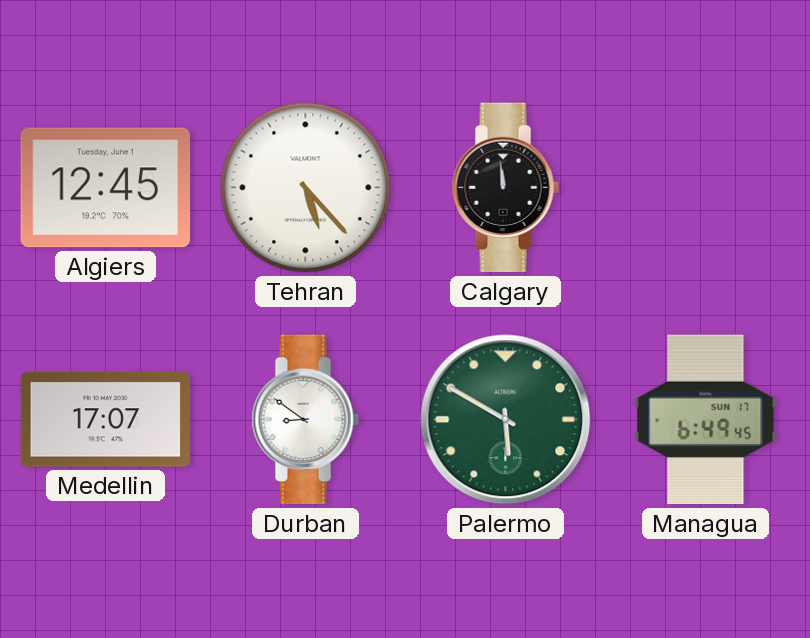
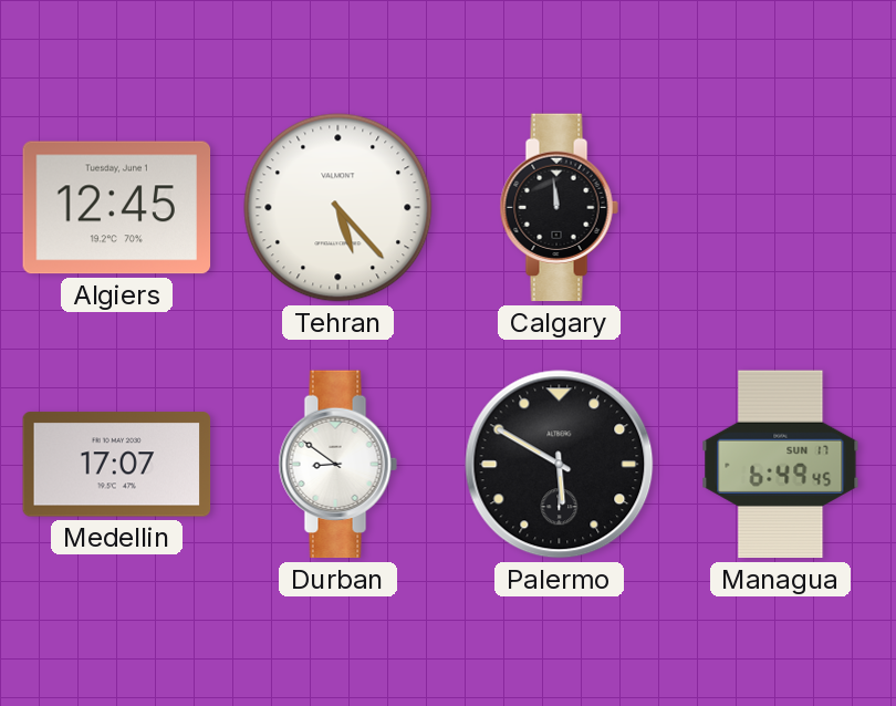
Palermo dial: green -> black (560, 465)
